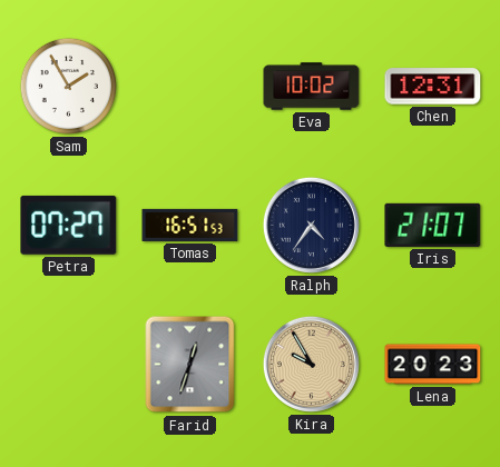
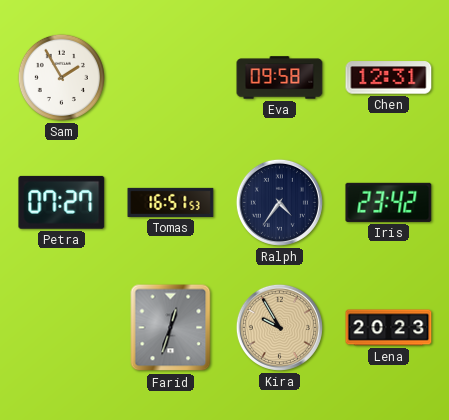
Eva: 10:02 -> 09:58 (280, 78)
Iris: 21:07 -> 23:42 (389, 202)
